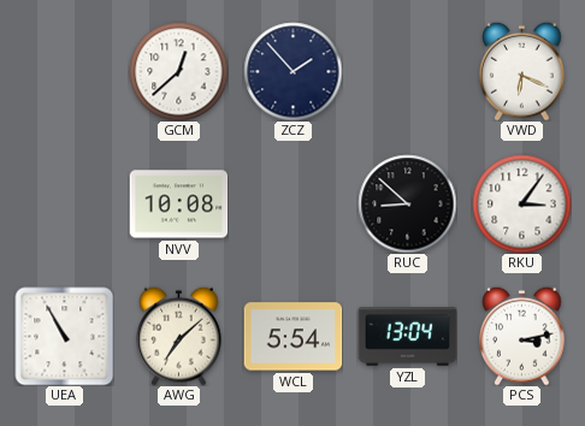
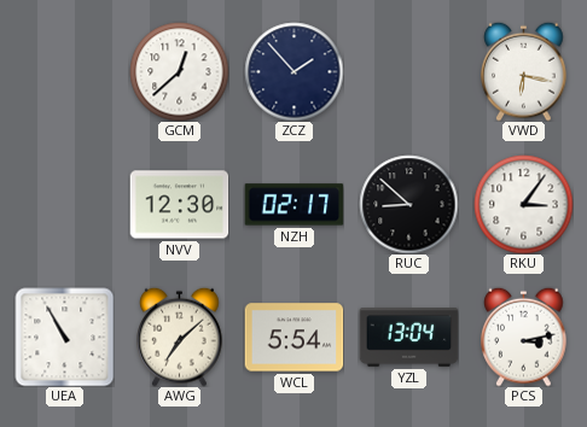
VWD: 6:19 -> 6:17 (524, 71)
NVV: 10:08 -> 12:30 (179, 205)
NZH: none -> 02:17 (293, 205)
